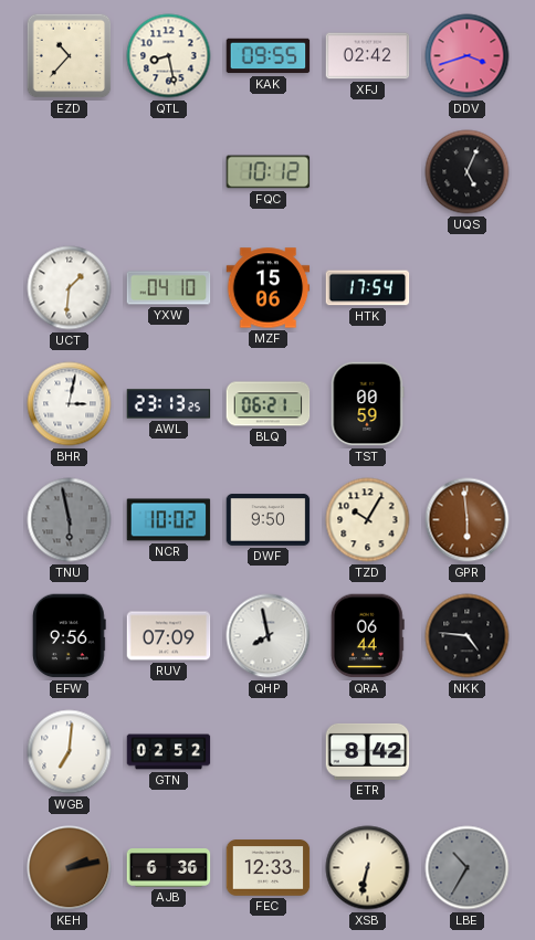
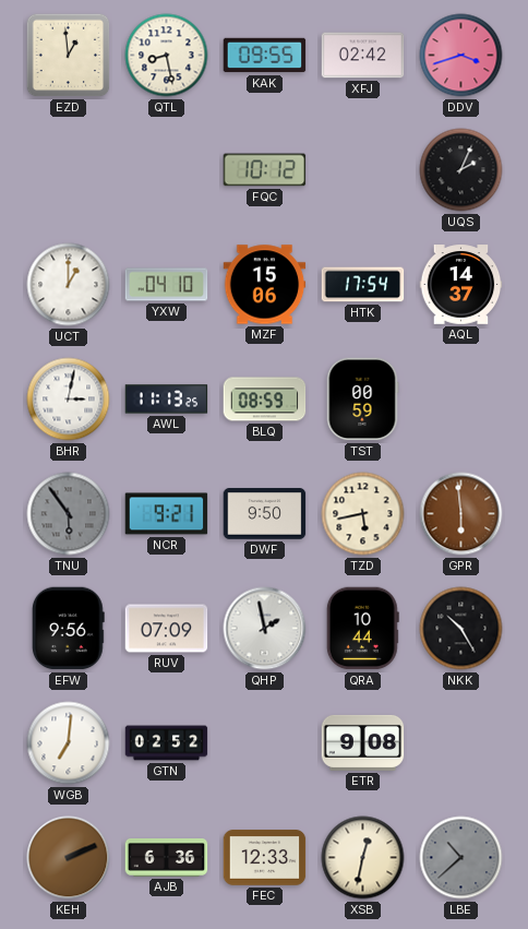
EZD: 10:37 -> 12:59 (69, 56)
UQS: 5:04 -> 2:04 (461, 170)
UCT: 1:31 -> 1:00 (69, 285)
AQL: none -> 14:37 (461, 285)
AWL: 23:13 -> 11:13 (167, 400)
BLQ: 06:21 -> 08:59 (265, 400)
TNU: 5:58 -> 5:54 (69, 514)
NCR: 10:02 -> 9:21 (167, 514)
TZD: 10:05 -> 5:43 (363, 514)
QHP: 7:58 -> 1:58 (265, 629)
QRA: 06:44 -> 10:44 (362, 629)
NKK: 4:46 -> 10:25 (461, 629)
ETR: 8:42 -> 9:08 (363, 742)
KEH: 2:13 -> 2:11 (69, 858)
XSB: 6:32 -> 12:32 (363, 858)
LBE: 10:35 -> 10:38 (461, 858)
